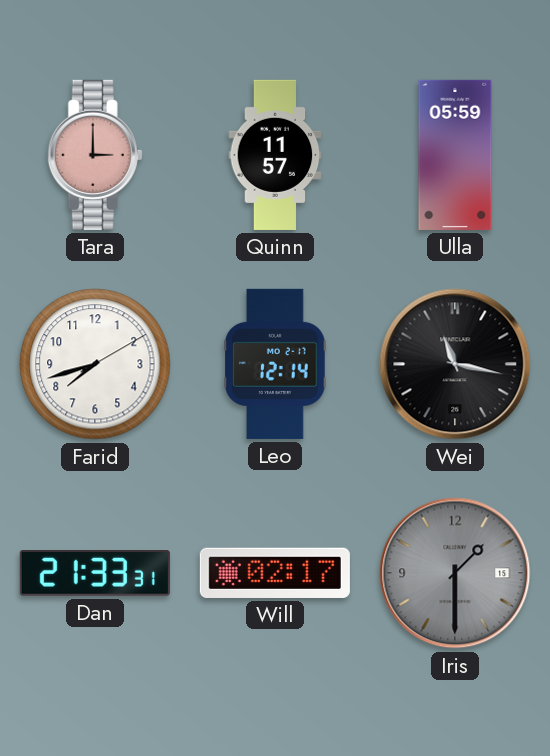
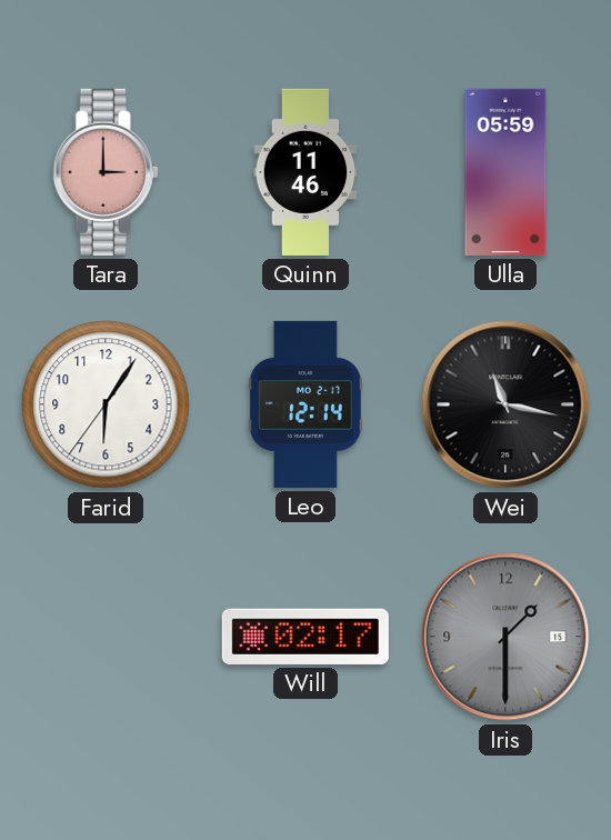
Quinn: 11:57 -> 11:46 (305, 172)
Farid: 7:42 -> 6:05 (106, 404)
Dan: 21:33 -> none (95, 574)
